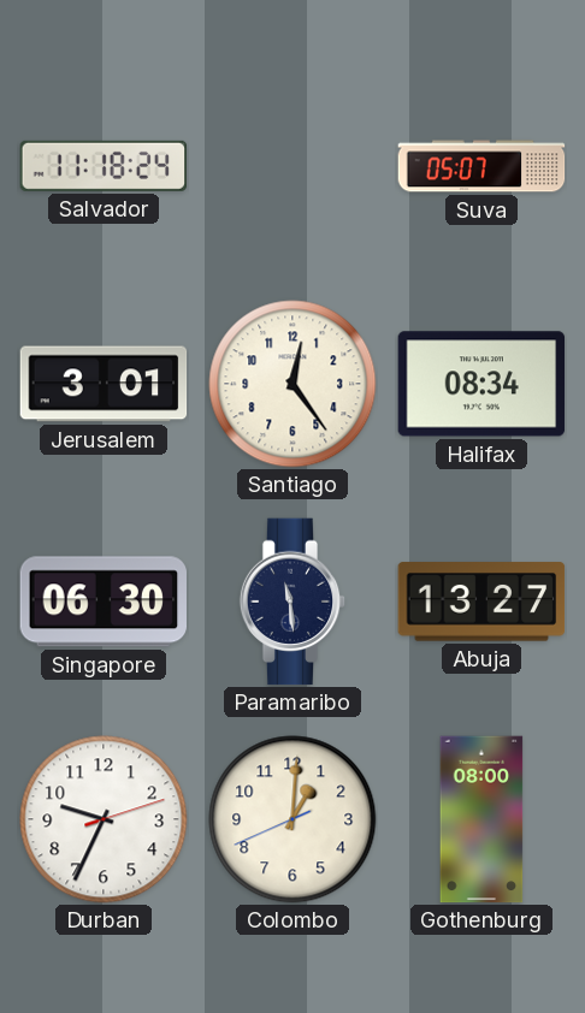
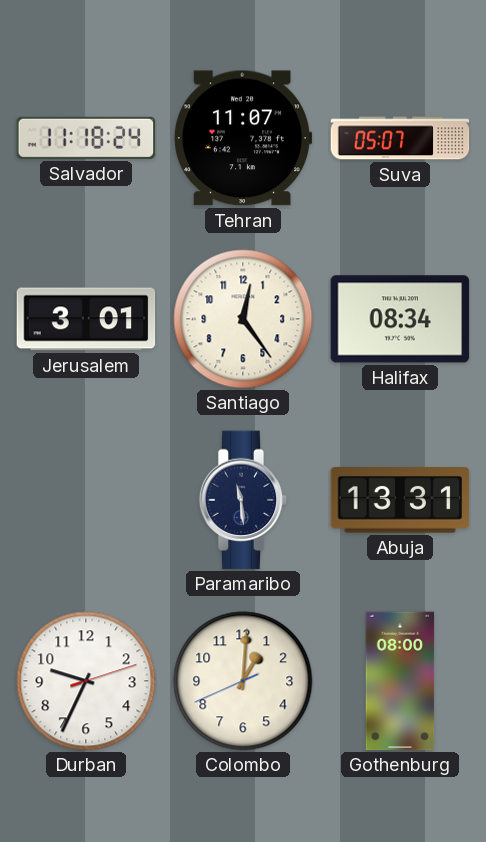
Tehran: none -> 11:07 (243, 138)
Singapore: 06:30 -> none (102, 602)
Abuja: 13:27 -> 13:31 (400, 500)
